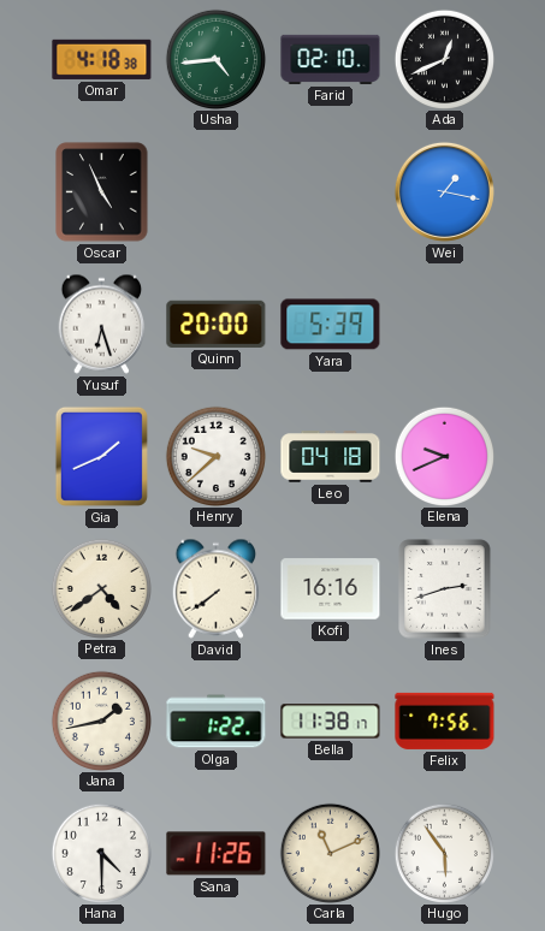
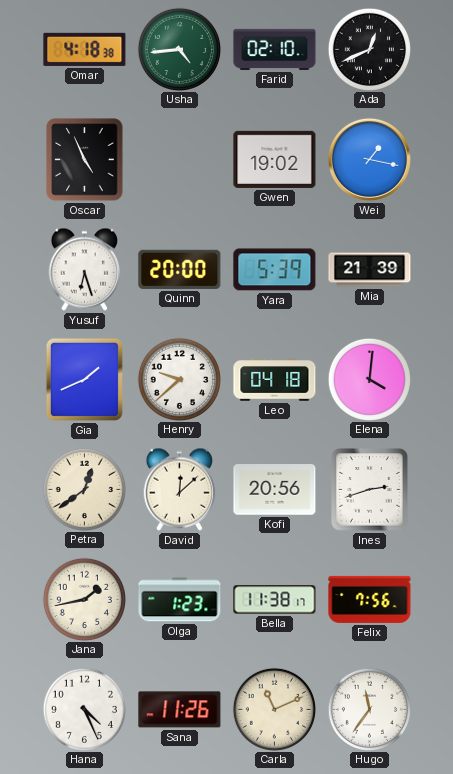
Gwen: none -> 19:02 (275, 159)
Mia: none -> 21:39 (370, 270)
Elena: 9:41 -> 4:01 (369, 379)
Petra: 4:39 -> 12:39 (84, 489)
David: 7:39 -> 12:08 (180, 489)
Kofi: 16:16 -> 20:56 (275, 490)
Olga: 1:22 -> 1:23 (180, 600)
Hana: 4:30 -> 4:26 (84, 709)
Hugo: 5:54 -> 11:36 (369, 709)
